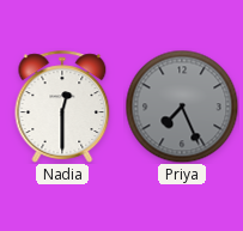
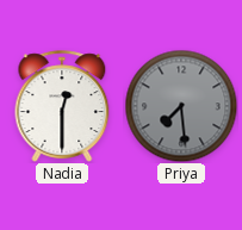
Priya: 7:26 -> 7:29 (181, 106)
